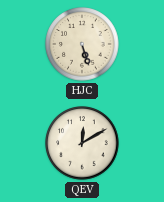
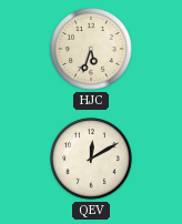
HJC: 5:27 -> 5:33 (91, 49)
